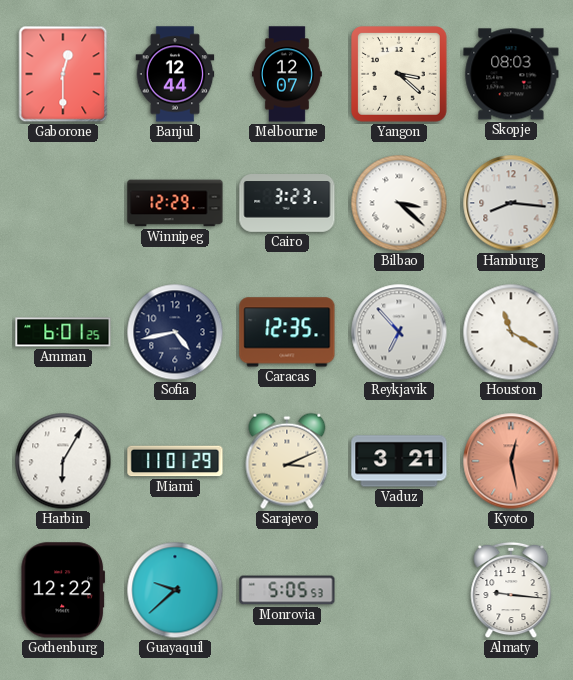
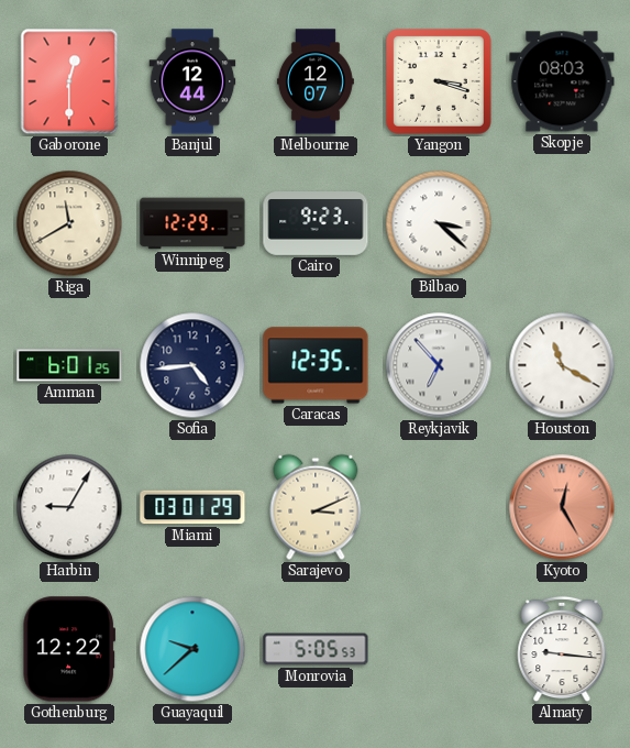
Yangon: 3:22 -> 3:18 (440, 82)
Riga: none -> 11:40 (69, 223)
Cairo: 3:23 -> 9:23 (316, 224)
Hamburg: 8:16 -> none (511, 203)
Sofia: 4:43 -> 4:44 (192, 365)
Harbin: 6:05 -> 9:05 (69, 507)
Miami: 11:01 -> 03:01 (192, 507)
Vaduz: 3:21 -> none (399, 461)
Kyoto: 12:28 -> 12:25 (562, 507)
